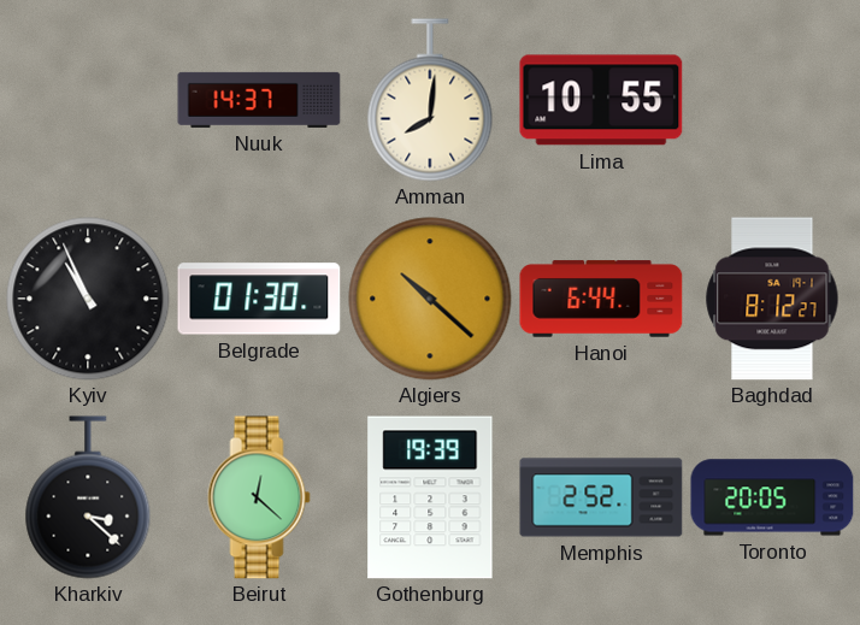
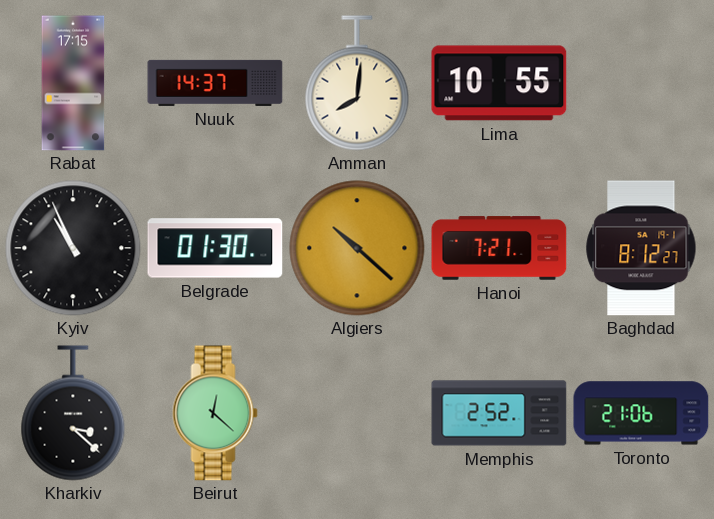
Rabat: none -> 17:15 (73, 83)
Hanoi: 6:44 -> 7:21 (499, 248)
Gothenburg: 19:39 -> none (430, 497)
Toronto: 20:05 -> 21:06 (641, 413)
